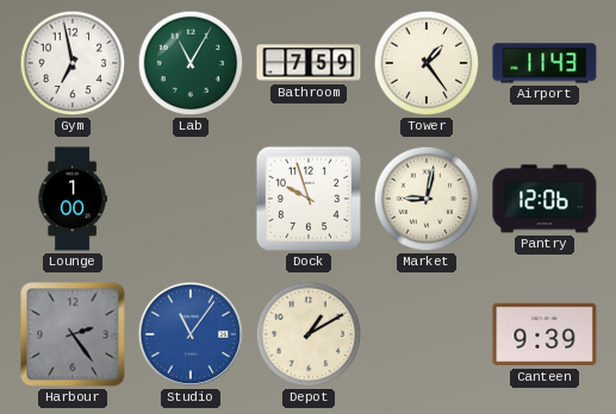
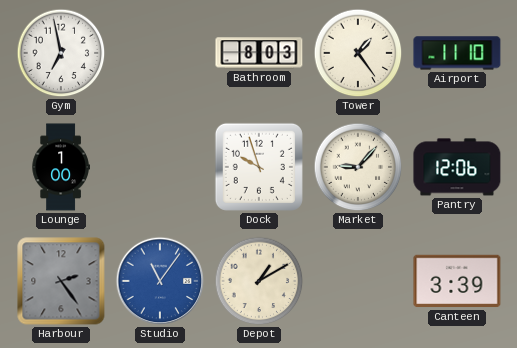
Lab: 11:05 -> none (191, 63)
Bathroom: 7:59 -> 8:03 (259, 53)
Airport: 11:43 -> 11:10 (457, 53)
Market: 9:02 -> 9:07 (358, 167)
Canteen: 9:39 -> 3:39 (457, 281)
